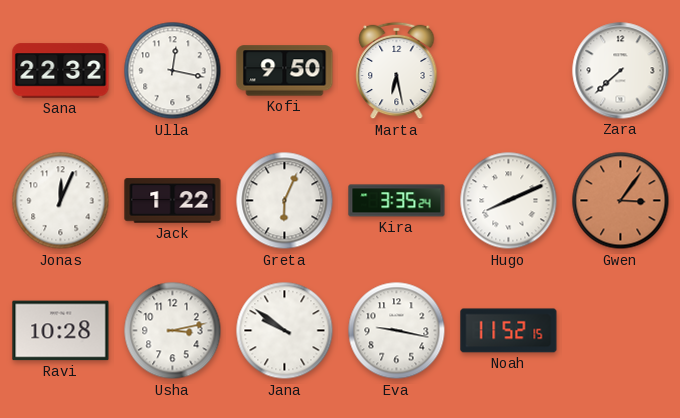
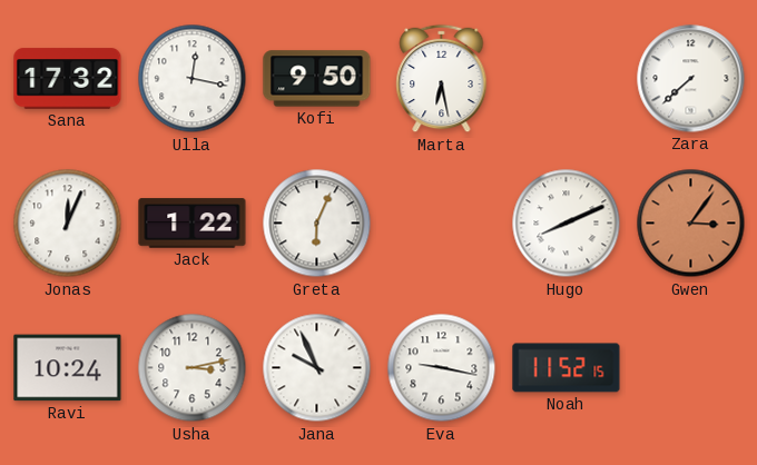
Sana: 22:32 -> 17:32 (68, 79)
Kira: 3:35 -> none (397, 201)
Ravi: 10:28 -> 10:24 (68, 368)
Jana: 9:51 -> 9:56 (317, 368)
